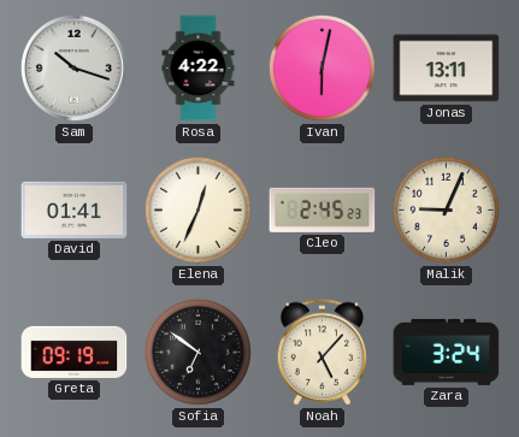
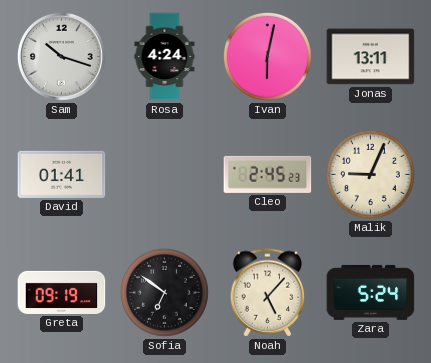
Rosa: 4:22 -> 4:24 (165, 57)
Elena: 12:34 -> none (197, 209)
Zara: 3:24 -> 5:24 (371, 292)
